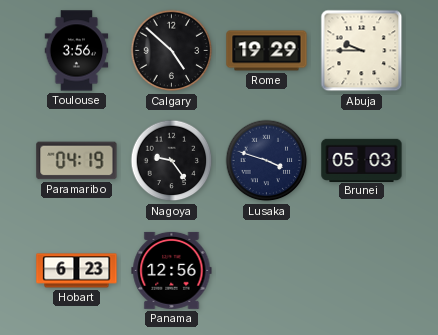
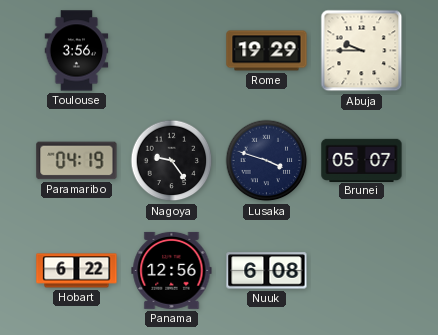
Calgary: 4:52 -> none (172, 51)
Brunei: 05:03 -> 05:07 (362, 160)
Hobart: 6:23 -> 6:22 (77, 271)
Nuuk: none -> 6:08 (267, 271)
